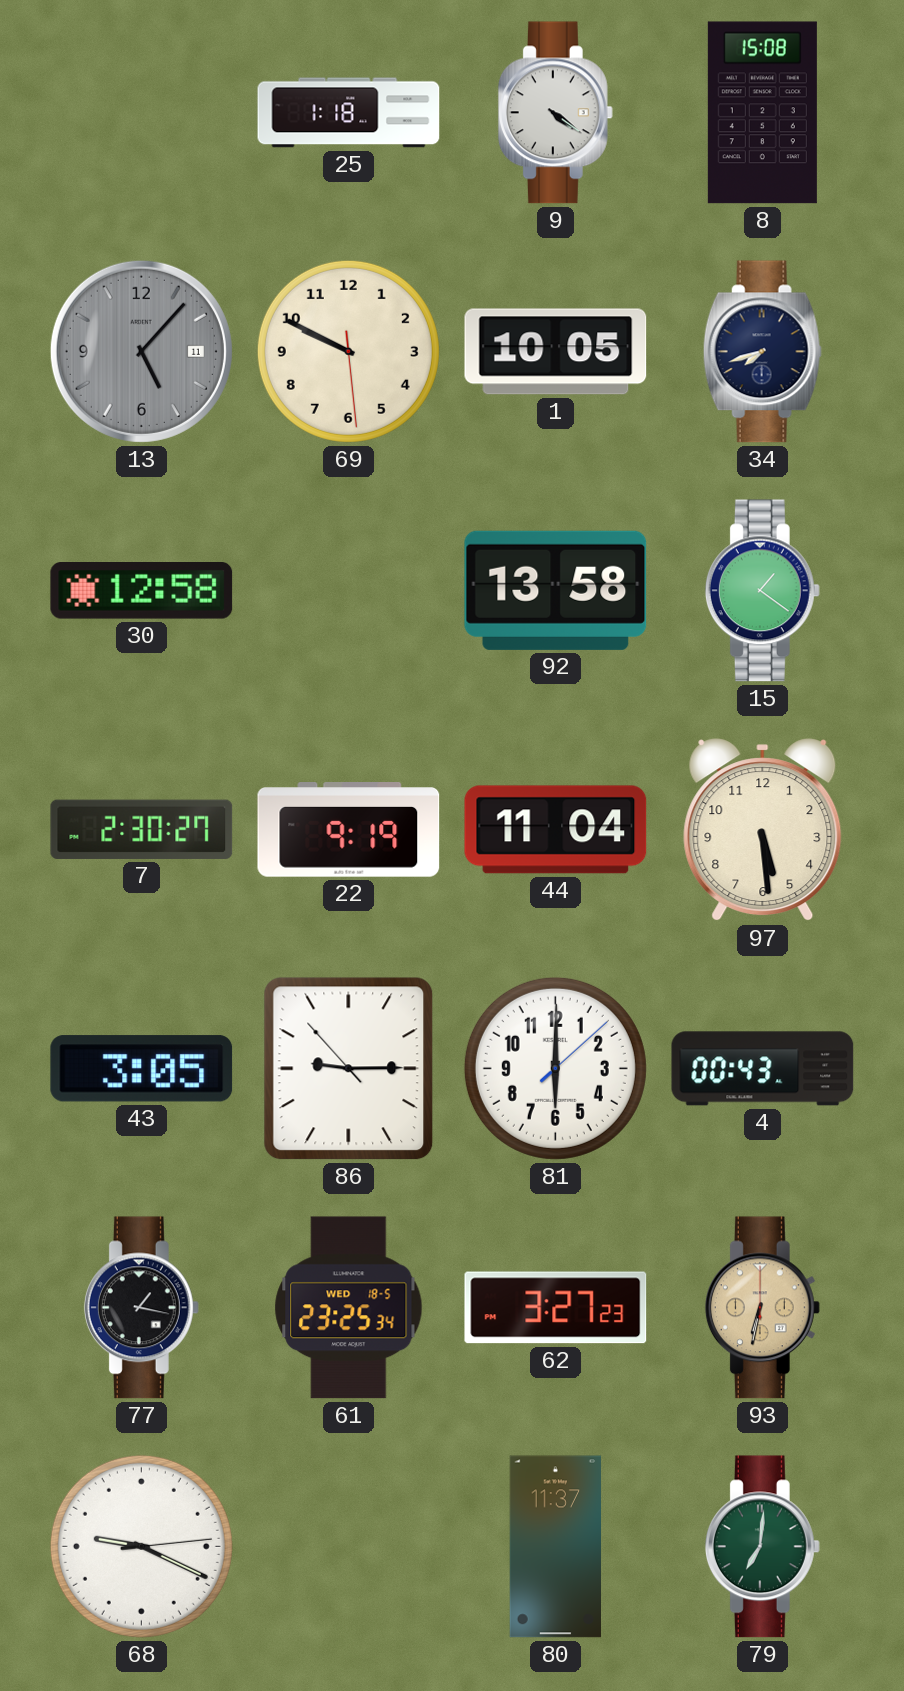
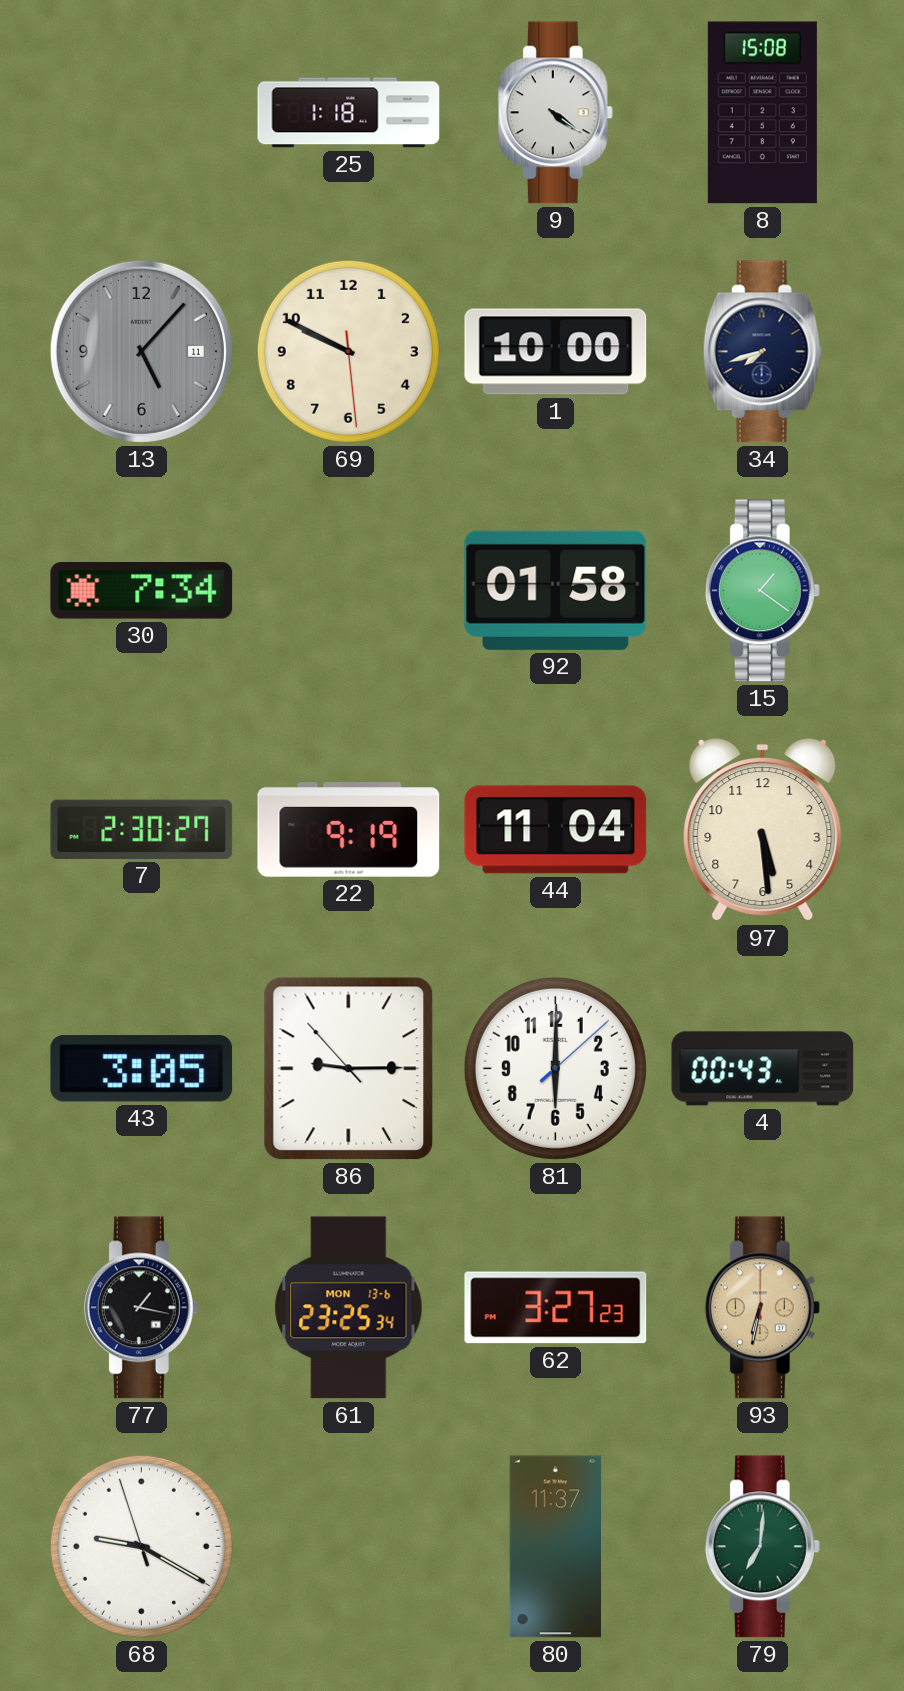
1: 10:05 -> 10:00 (556, 352)
30: 12:58 -> 7:34 (142, 591)
92: 13:58 -> 01:58 (556, 590)
61 date: WED 18-5 -> MON 13-6 (349, 1308)
68: 9:19:14 -> 9:19:57 (141, 1546)
